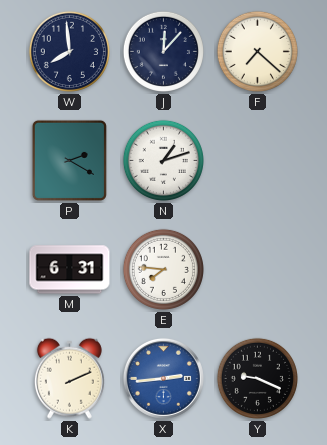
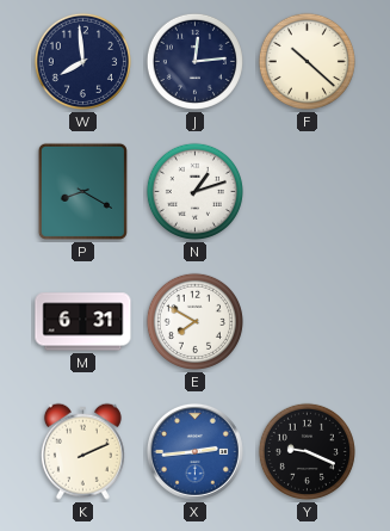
J: 12:07 -> 12:14 (194, 61)
F: 7:22 -> 10:22 (307, 61)
P: 2:20 -> 8:20 (82, 191)
E: 7:46 -> 7:50 (194, 321)
